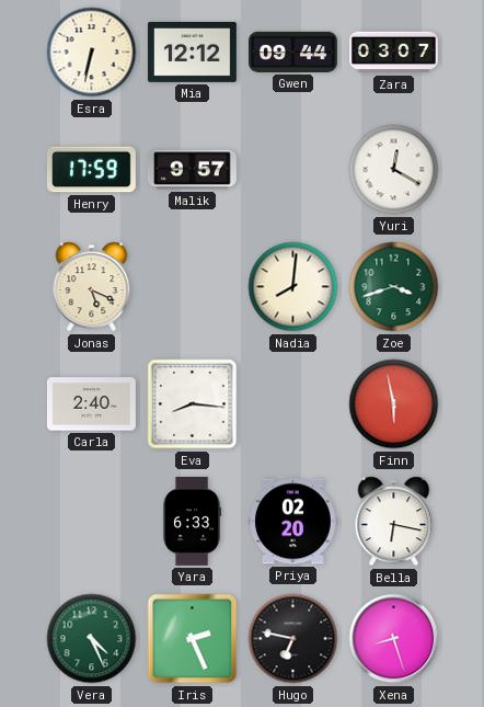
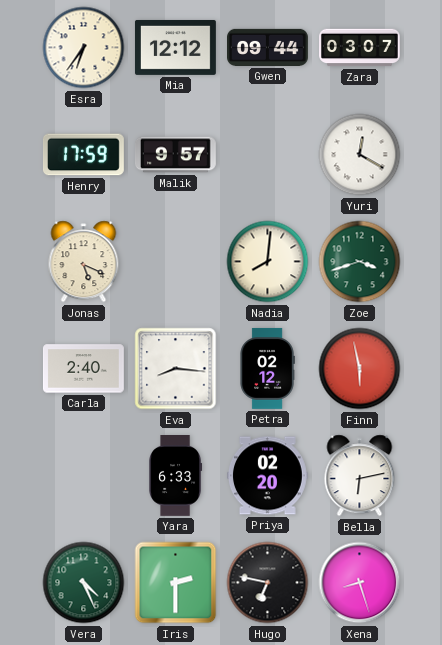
Esra: 6:32 -> 6:36 (84, 48)
Petra: none -> 02:12 (267, 369)
Bella: 6:17 -> 6:13 (360, 476)
Iris: 2:26 -> 2:30 (176, 583)
